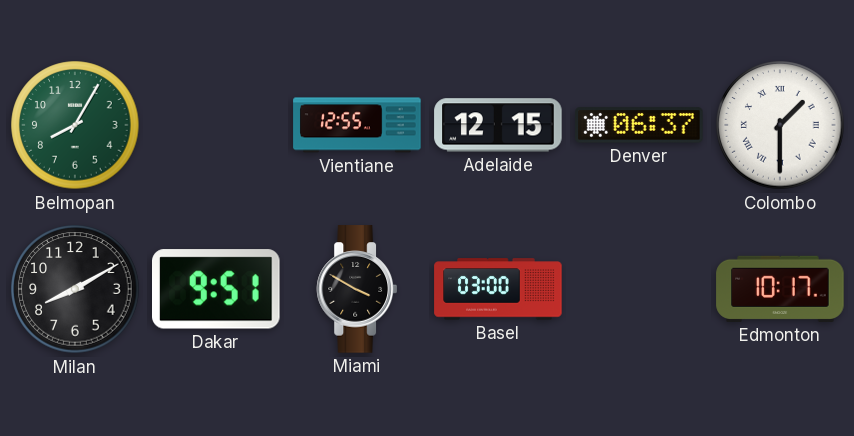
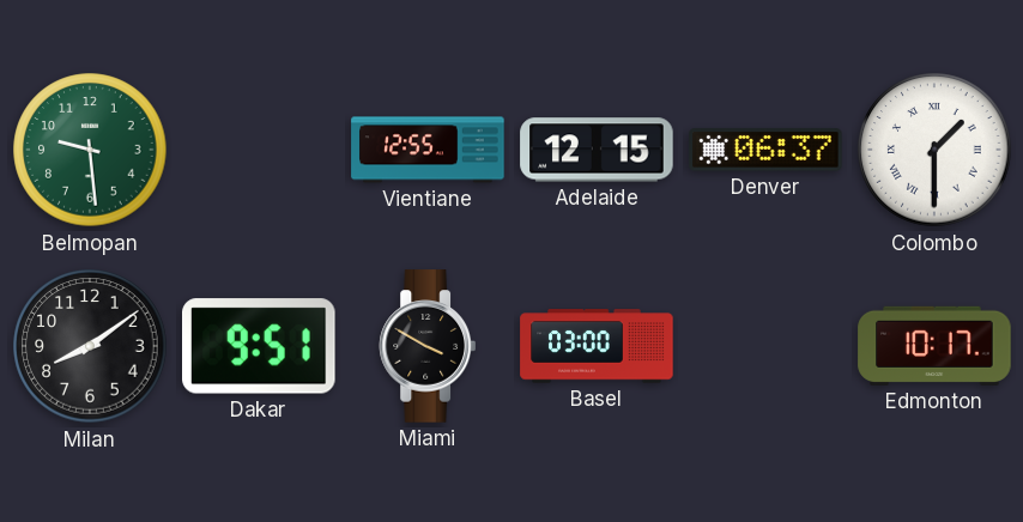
Belmopan: 8:05 -> 9:29 (90, 150)
Milan: 8:10 -> 8:09 (90, 346)
